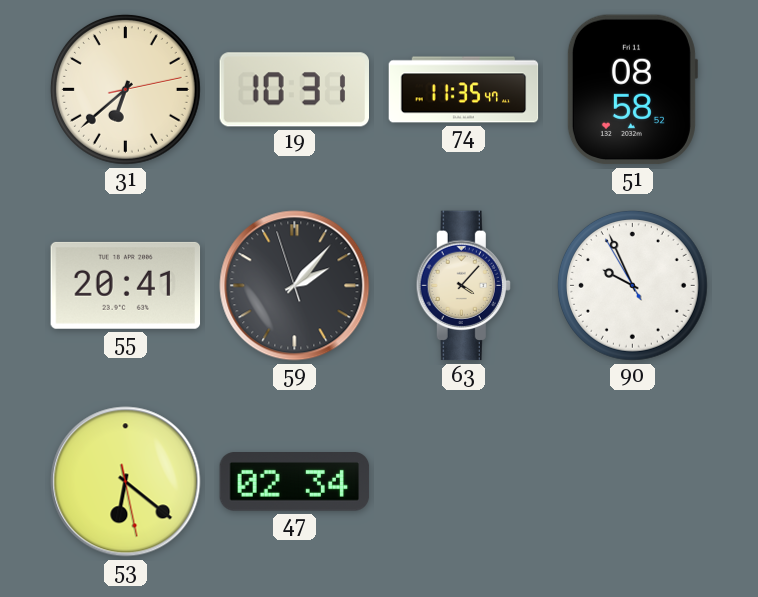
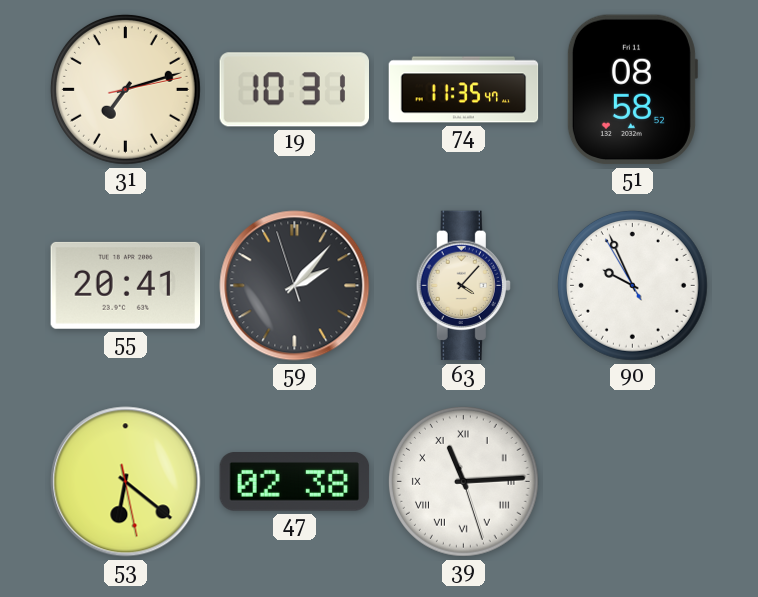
31: 6:38 -> 7:12 (125, 89)
47: 02:34 -> 02:38 (295, 482)
39: none -> 11:14 (463, 481)
